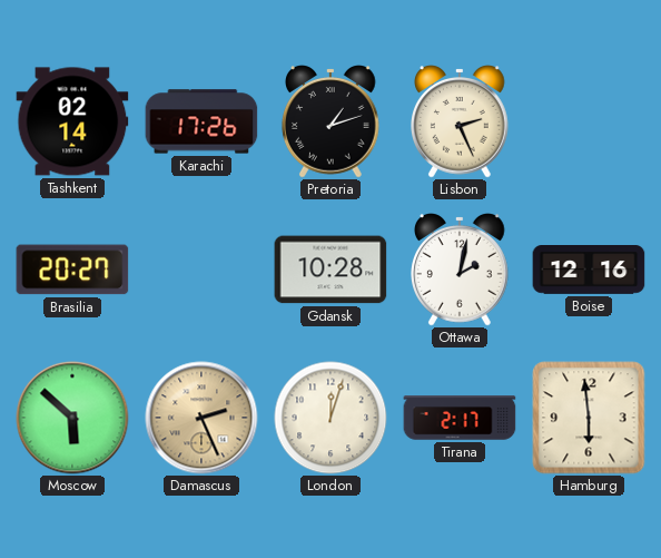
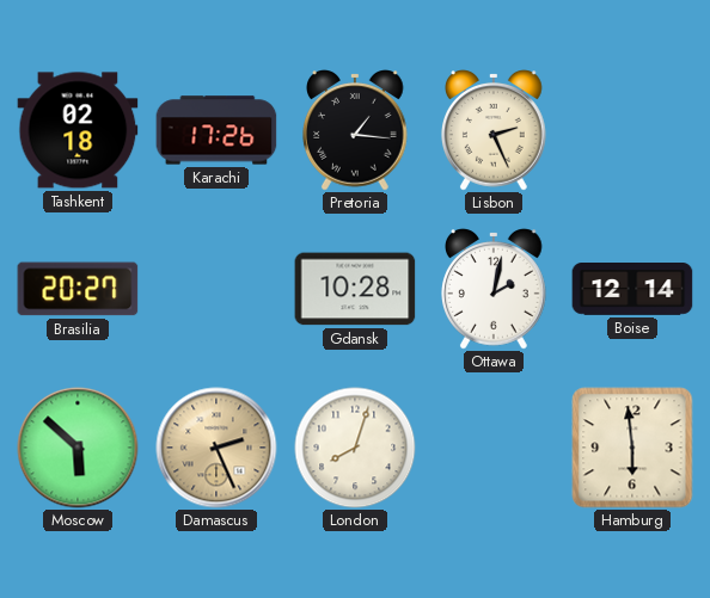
Tashkent: 02:14 -> 02:18 (78, 130)
Pretoria: 1:12 -> 1:16 (356, 130)
Boise: 12:16 -> 12:14 (632, 290)
London: 12:03 -> 8:03 (355, 448)
Tirana: 2:17 -> none (460, 418)
